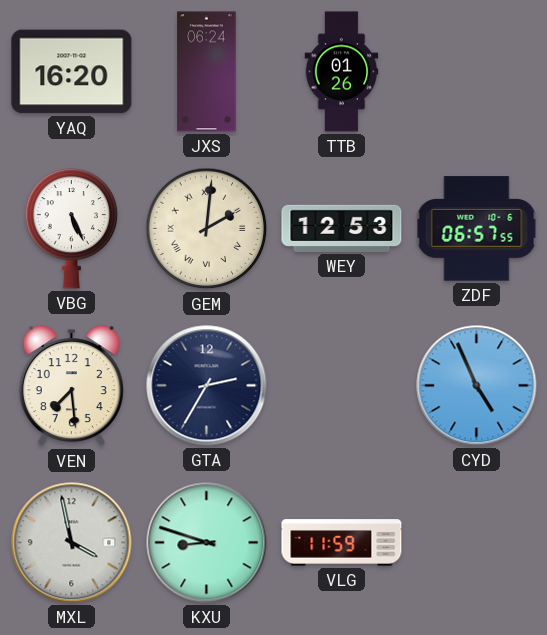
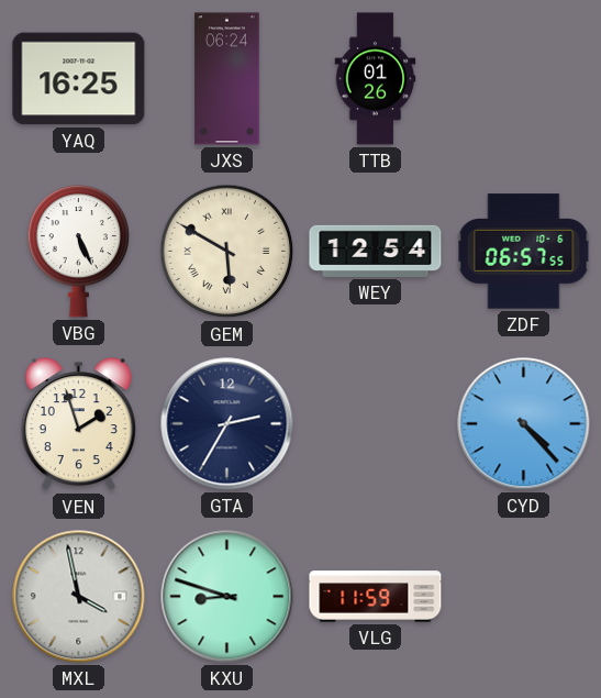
YAQ: 16:20 -> 16:25 (79, 79)
GEM: 2:01 -> 5:50 (227, 252)
WEY: 12:53 -> 12:54 (376, 251)
VEN: 7:29 -> 1:57 (78, 424)
CYD: 4:56 -> 4:23 (524, 424)
